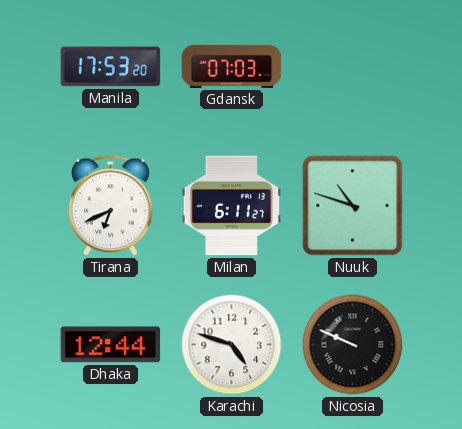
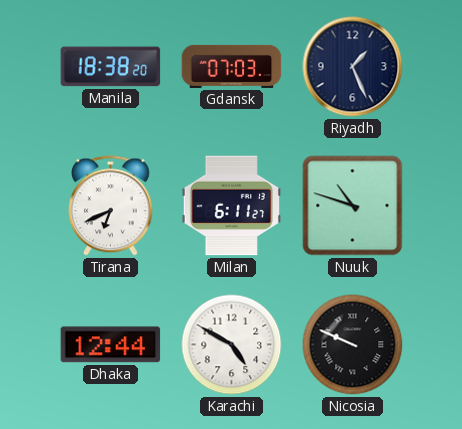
Manila: 17:53 -> 18:38 (111, 67)
Riyadh: none -> 1:26 (353, 67)
Karachi: 4:48 -> 4:50 (232, 345)
